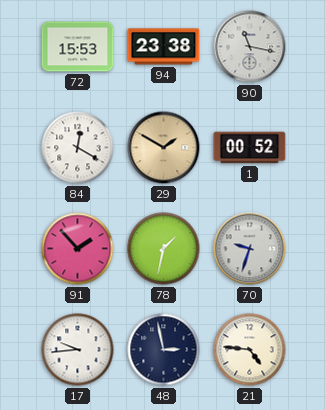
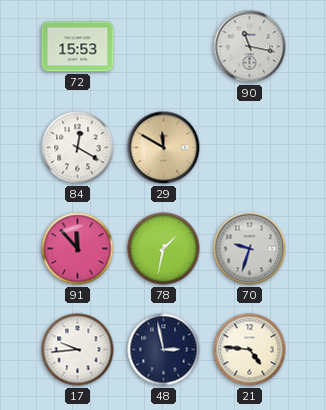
94: 23:38 -> none (164, 47)
29: 1:50 -> 11:50 (164, 148)
1: 00:52 -> none (250, 148)
91: 1:53 -> 11:53 (78, 249)
